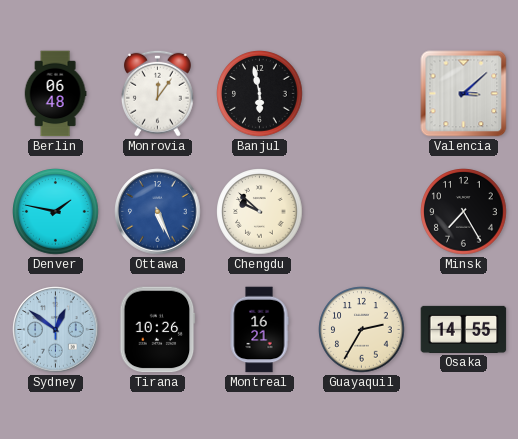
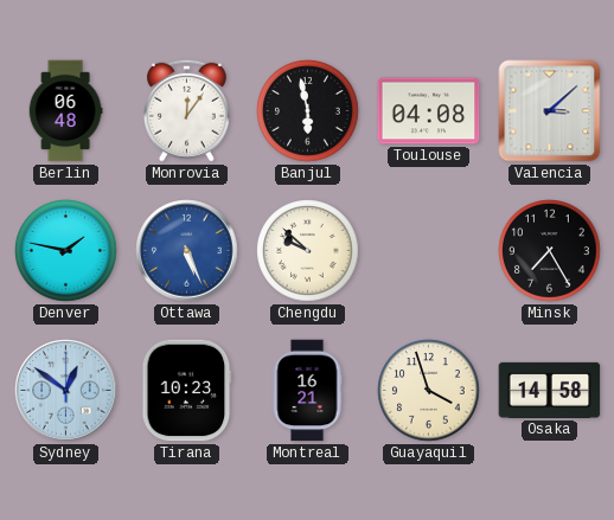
Toulouse: none -> 04:08 (429, 111)
Tirana: 10:26 -> 10:23 (187, 391)
Guayaquil: 2:35 -> 3:57 (429, 391)
Osaka: 14:55 -> 14:58 (550, 390)
